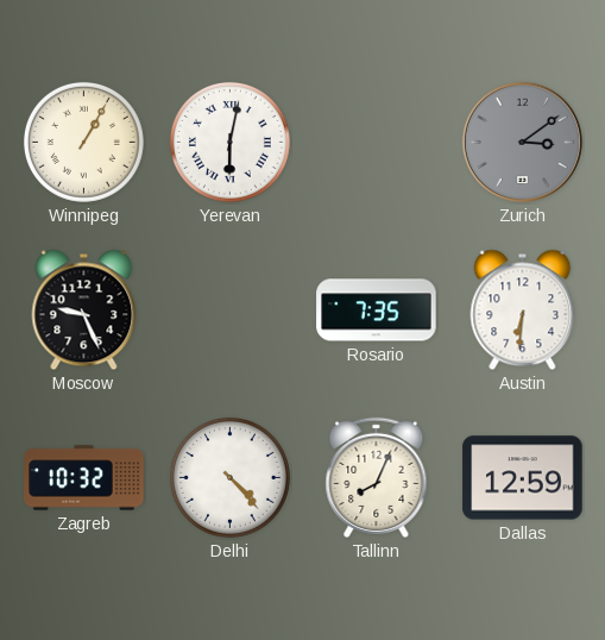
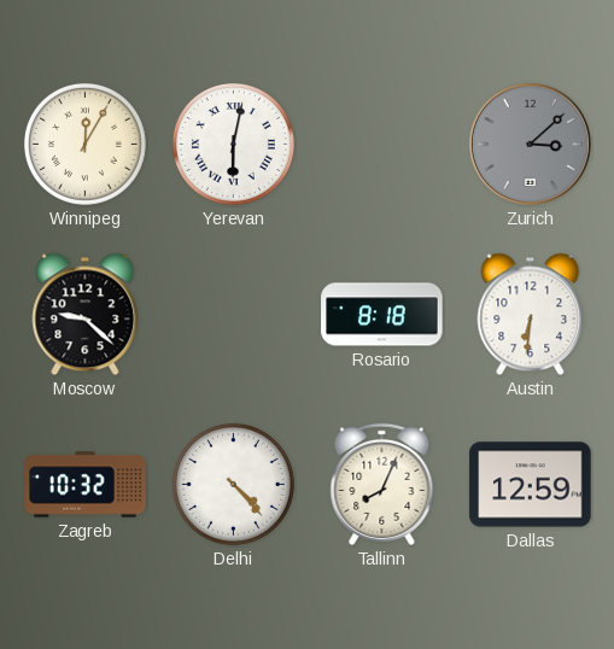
Winnipeg: 1:05 -> 12:05 (84, 144)
Zurich: 3:09 -> 3:08 (530, 144)
Moscow: 9:26 -> 9:22 (86, 315)
Rosario: 7:35 -> 8:18 (382, 315)
